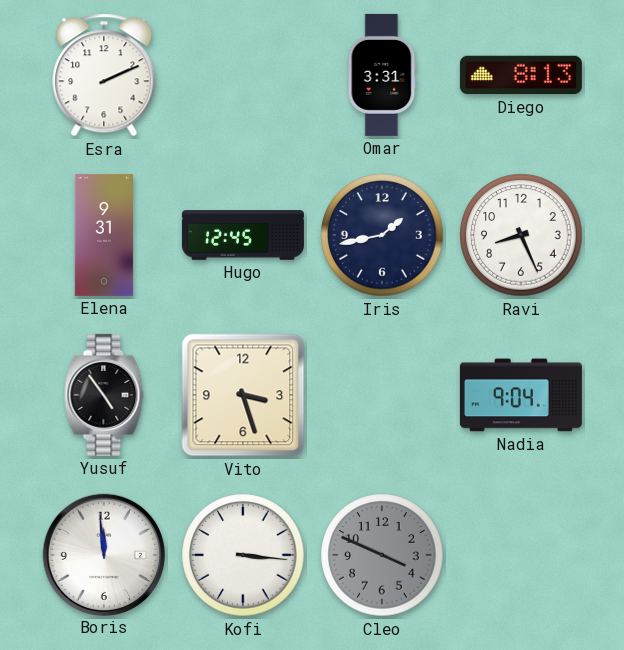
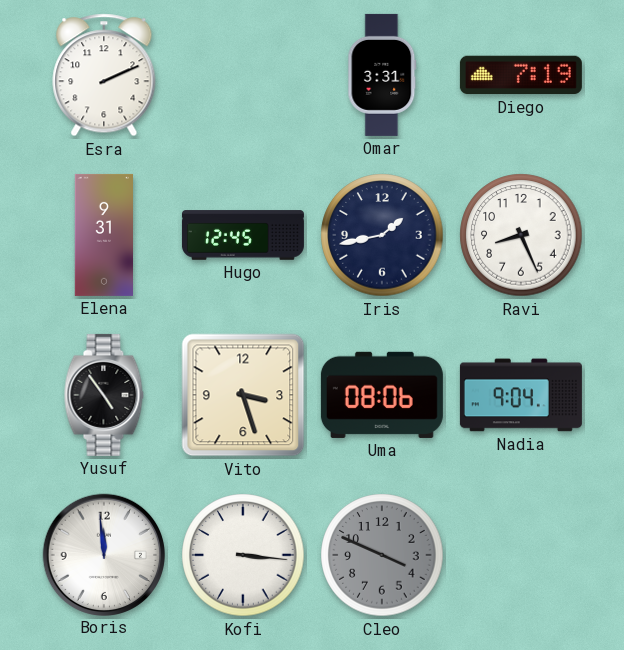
Diego: 8:13 -> 7:19 (521, 75)
Uma: none -> 08:06 (382, 395)
